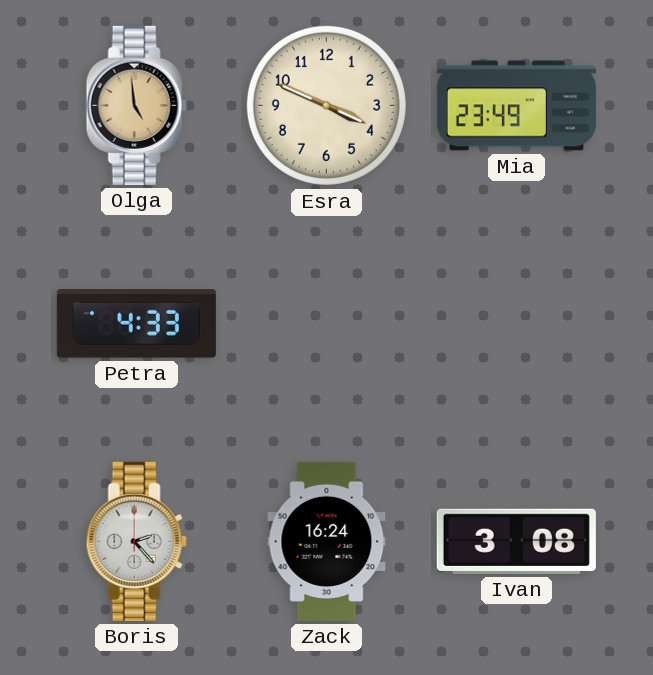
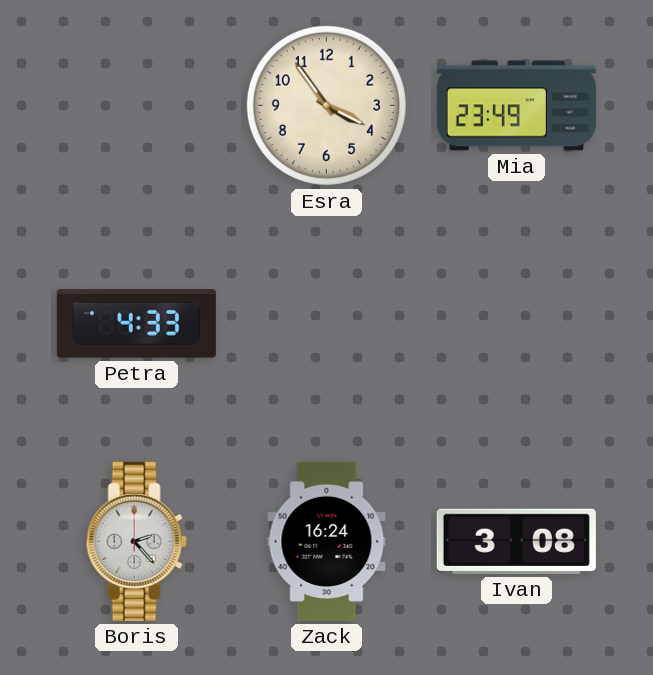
Olga: 4:59 -> none (136, 105)
Esra: 3:49 -> 3:54 (326, 105)
